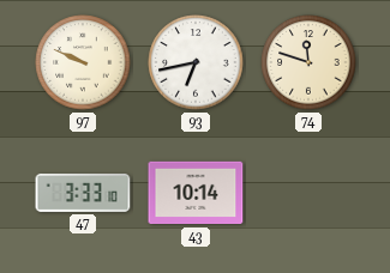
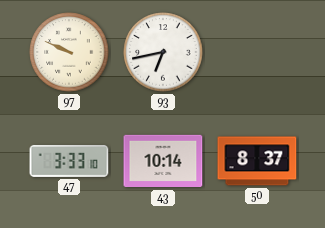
74: 11:48 -> none (308, 62)
50: none -> 8:37 (257, 161)
